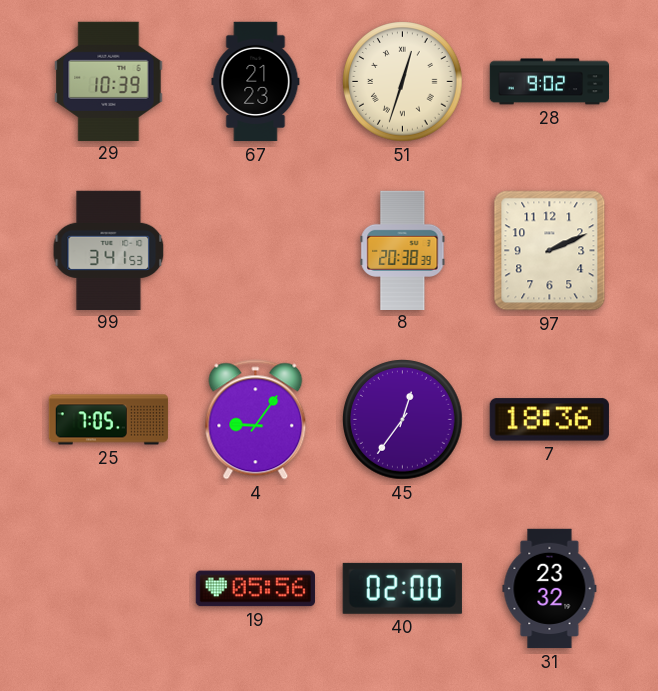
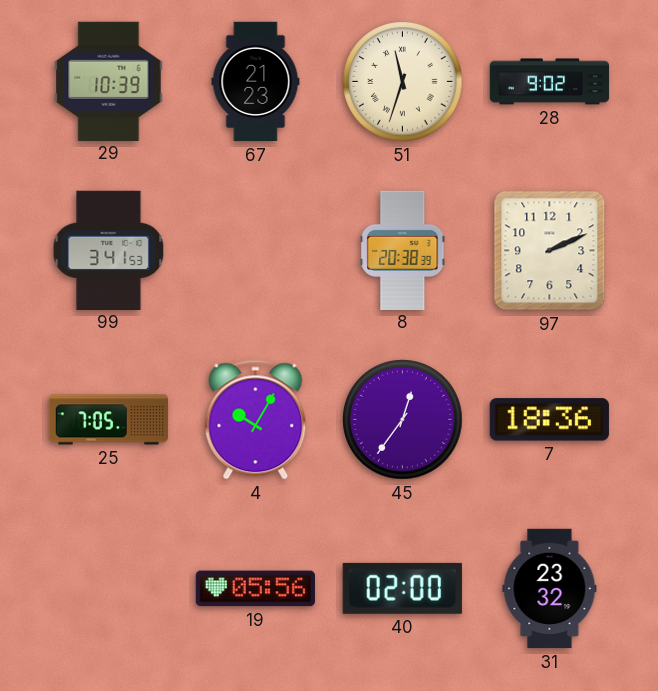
51: 12:33 -> 11:33 (403, 82)
4: 9:06 -> 10:05 (256, 420)
